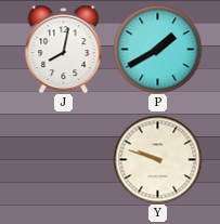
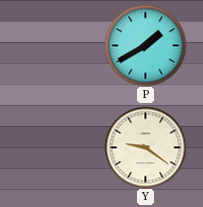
J: 8:02 -> none (64, 49)
Y: 9:48 -> 9:21 (145, 147)
